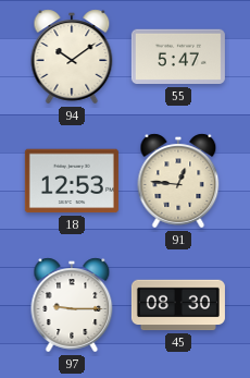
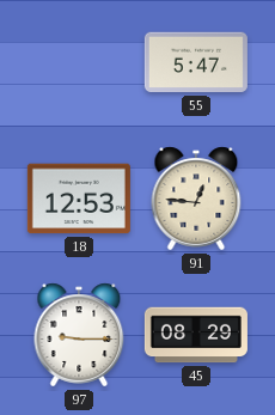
94: 10:09 -> none (72, 57)
45: 08:30 -> 08:29 (196, 335)
